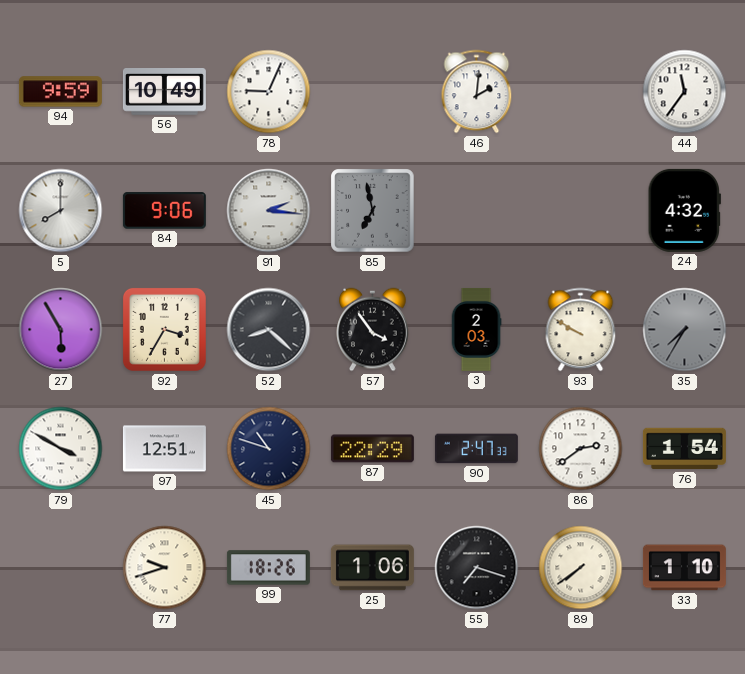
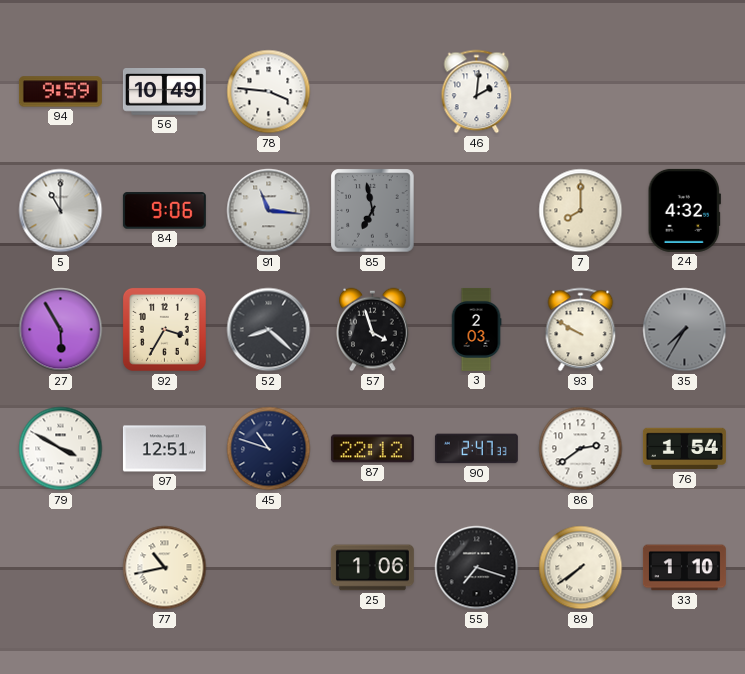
78: 9:04 -> 3:46 (269, 92)
44: 11:36 -> none (685, 92)
5: 8:00 -> 11:00 (61, 211)
91: 2:16 -> 11:16 (269, 211)
7: none -> 8:00 (581, 211)
57: 3:54 -> 3:57 (373, 330)
87: 22:29 -> 22:12 (372, 449)
77: 9:42 -> 10:43 (165, 568)
99: 18:26 -> none (268, 568)
